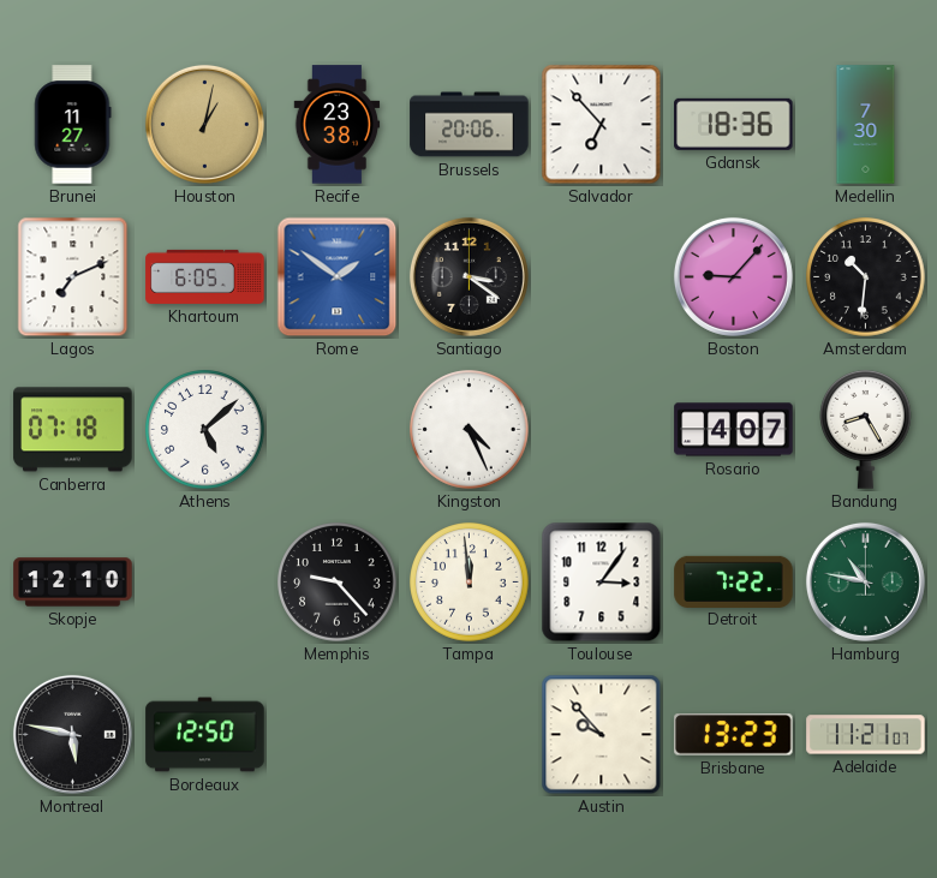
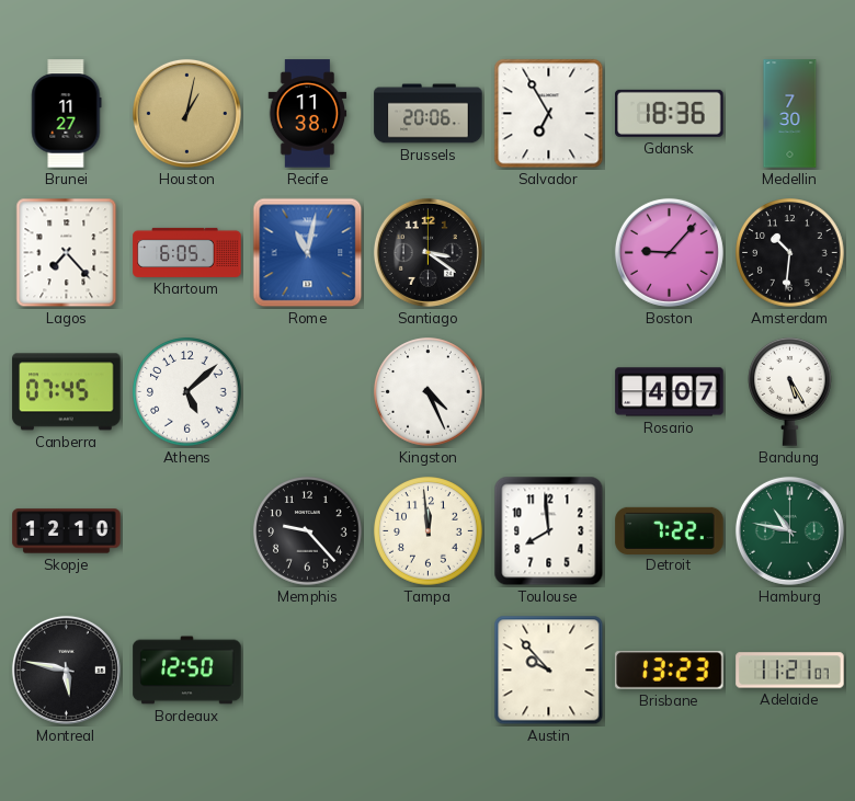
Recife: 23:38 -> 11:38 (308, 114)
Salvador: 6:53 -> 6:55 (549, 114)
Lagos: 7:11 -> 7:23 (67, 253)
Rome: 1:51 -> 11:02 (308, 253)
Canberra: 07:18 -> 07:45 (67, 392)
Bandung: 8:25 -> 5:25 (790, 391)
Toulouse: 3:06 -> 7:59 (549, 531)
